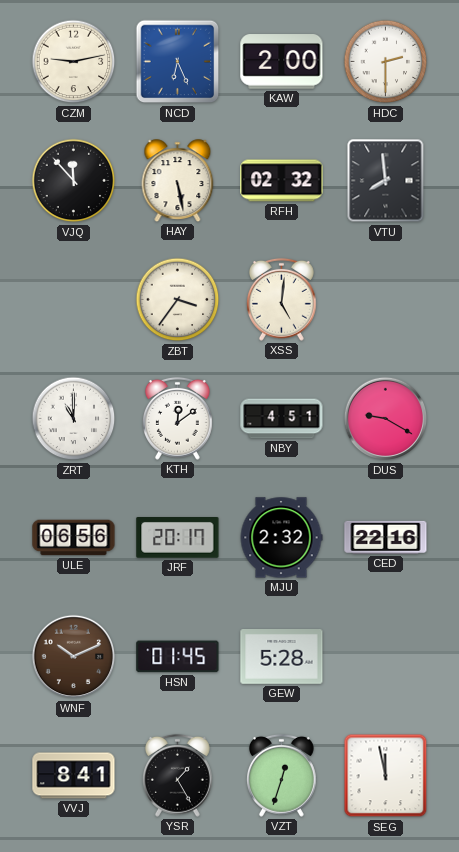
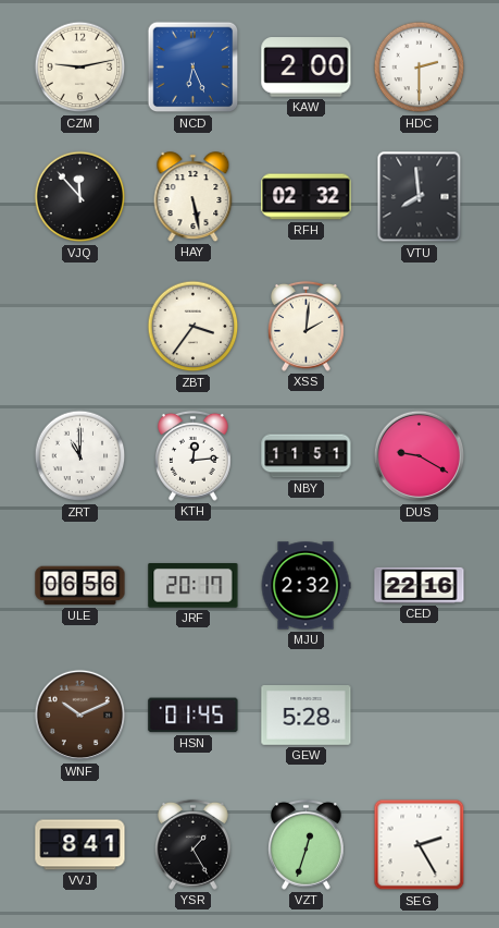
XSS: 5:01 -> 2:01 (305, 326)
KTH: 12:09 -> 12:14 (192, 455)
NBY: 4:51 -> 11:51 (307, 456)
SEG: 11:58 -> 2:25 (420, 845)
